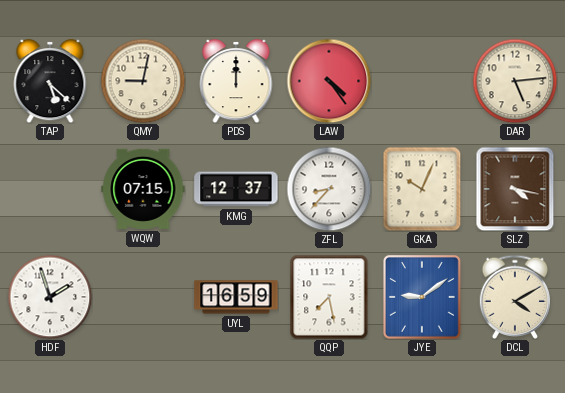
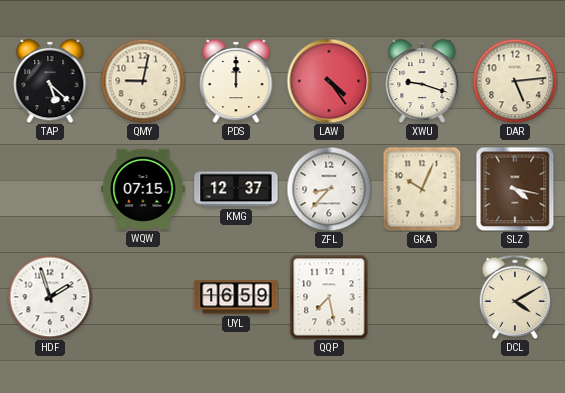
XWU: none -> 9:18 (422, 81)
JYE: 9:09 -> none (422, 298)
